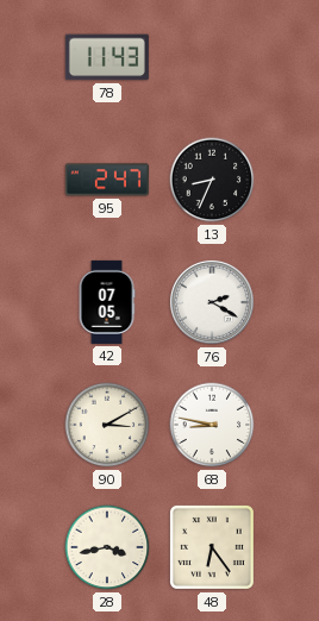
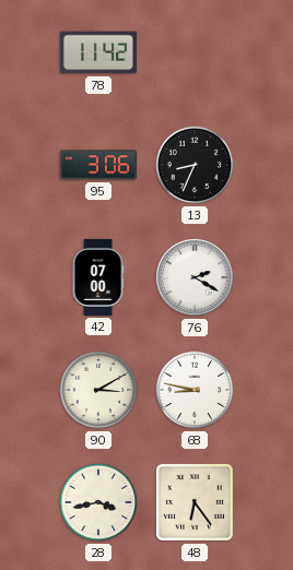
78: 11:43 -> 11:42 (98, 52)
95: 2:47 -> 3:06 (98, 165)
42: 07:05 -> 07:00 (98, 277)
